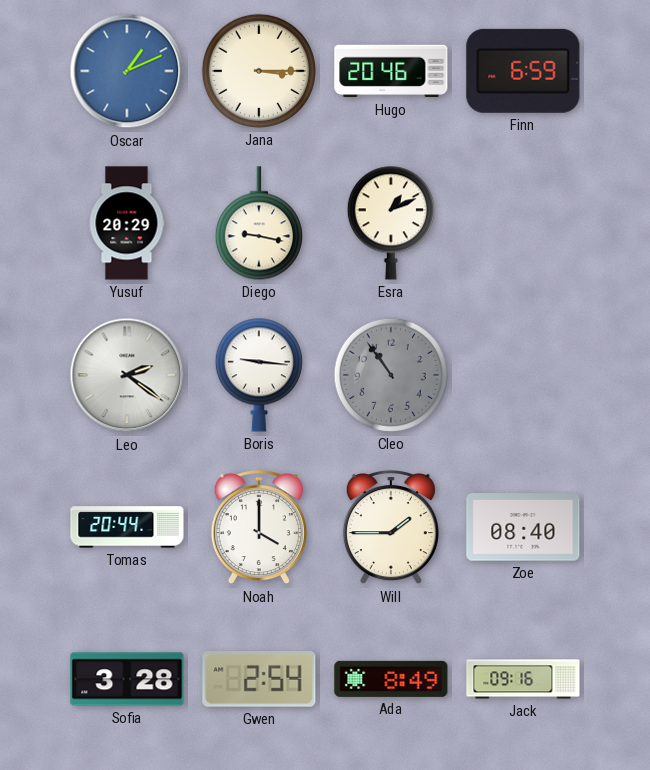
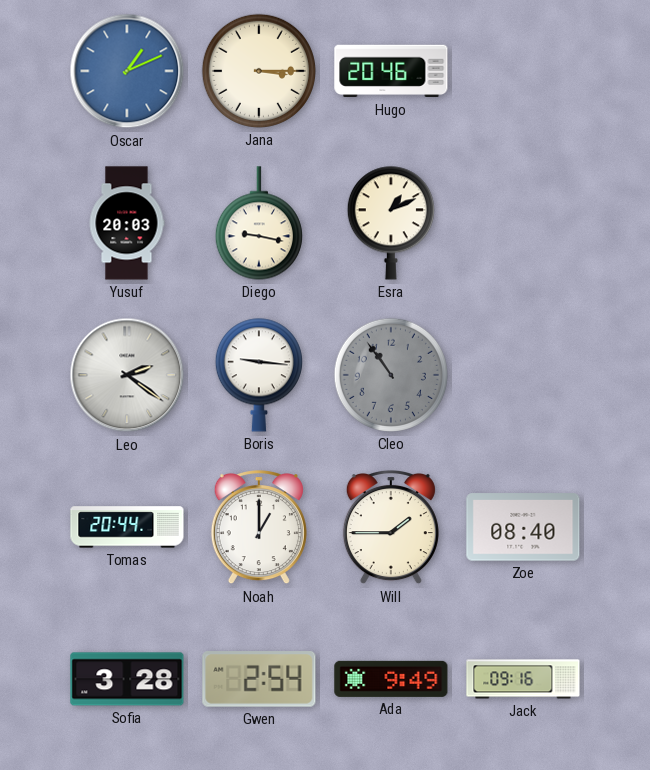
Finn: 6:59 -> none (523, 71)
Yusuf: 20:29 -> 20:03 (127, 223)
Noah: 4:00 -> 1:00 (259, 528)
Ada: 8:49 -> 9:49 (391, 679)
